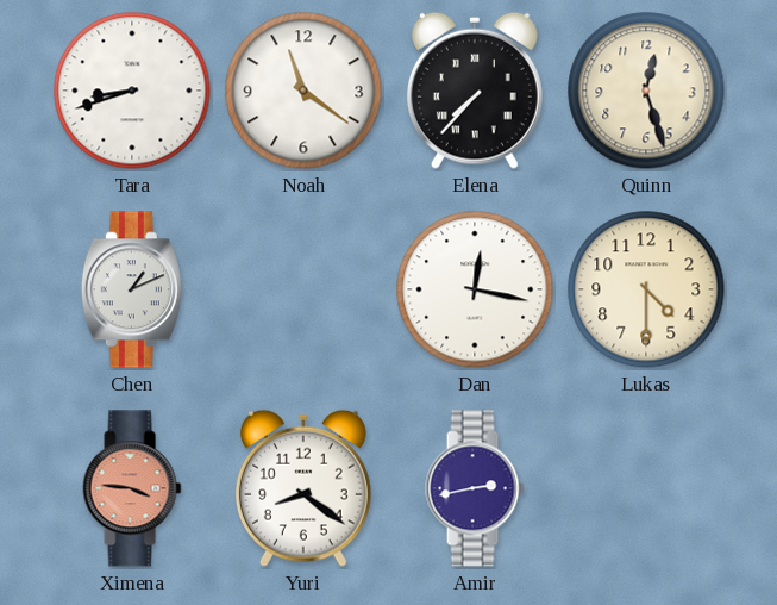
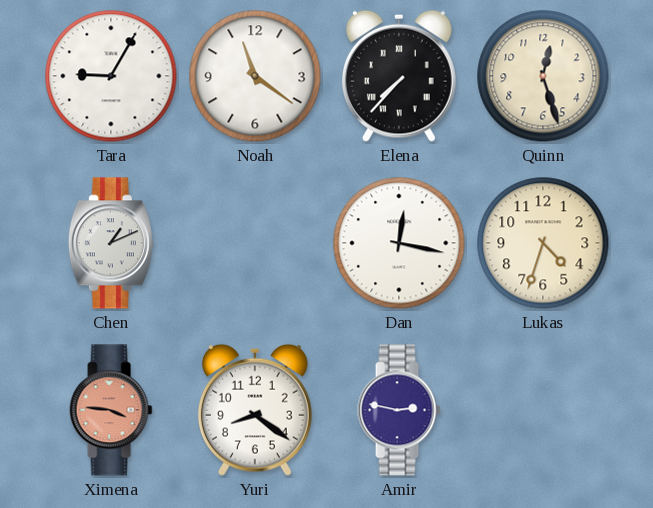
Tara: 8:42 -> 9:05 (111, 76)
Lukas: 4:30 -> 4:33 (543, 243)
Amir: 2:43 -> 2:47 (399, 410)
